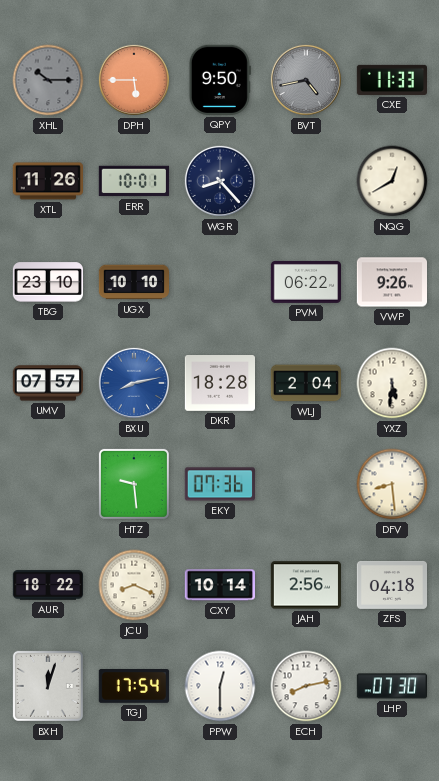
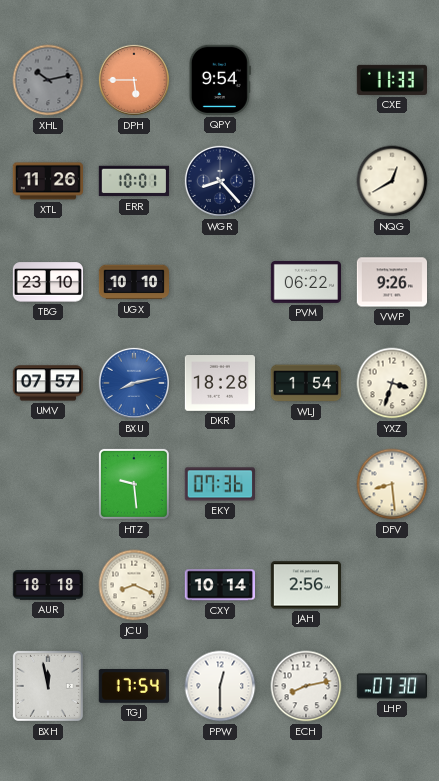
XHL: 10:15 -> 10:13 (48, 80)
QPY: 9:50 -> 9:54 (220, 80)
BVT: 4:43 -> none (306, 80)
WLJ: 2:04 -> 1:54 (305, 383)
YXZ: 5:31 -> 3:33 (392, 383)
AUR: 18:22 -> 18:18 (48, 585)
ZFS: 04:18 -> none (391, 585)
BXH: 12:03 -> 11:58 (48, 686)
